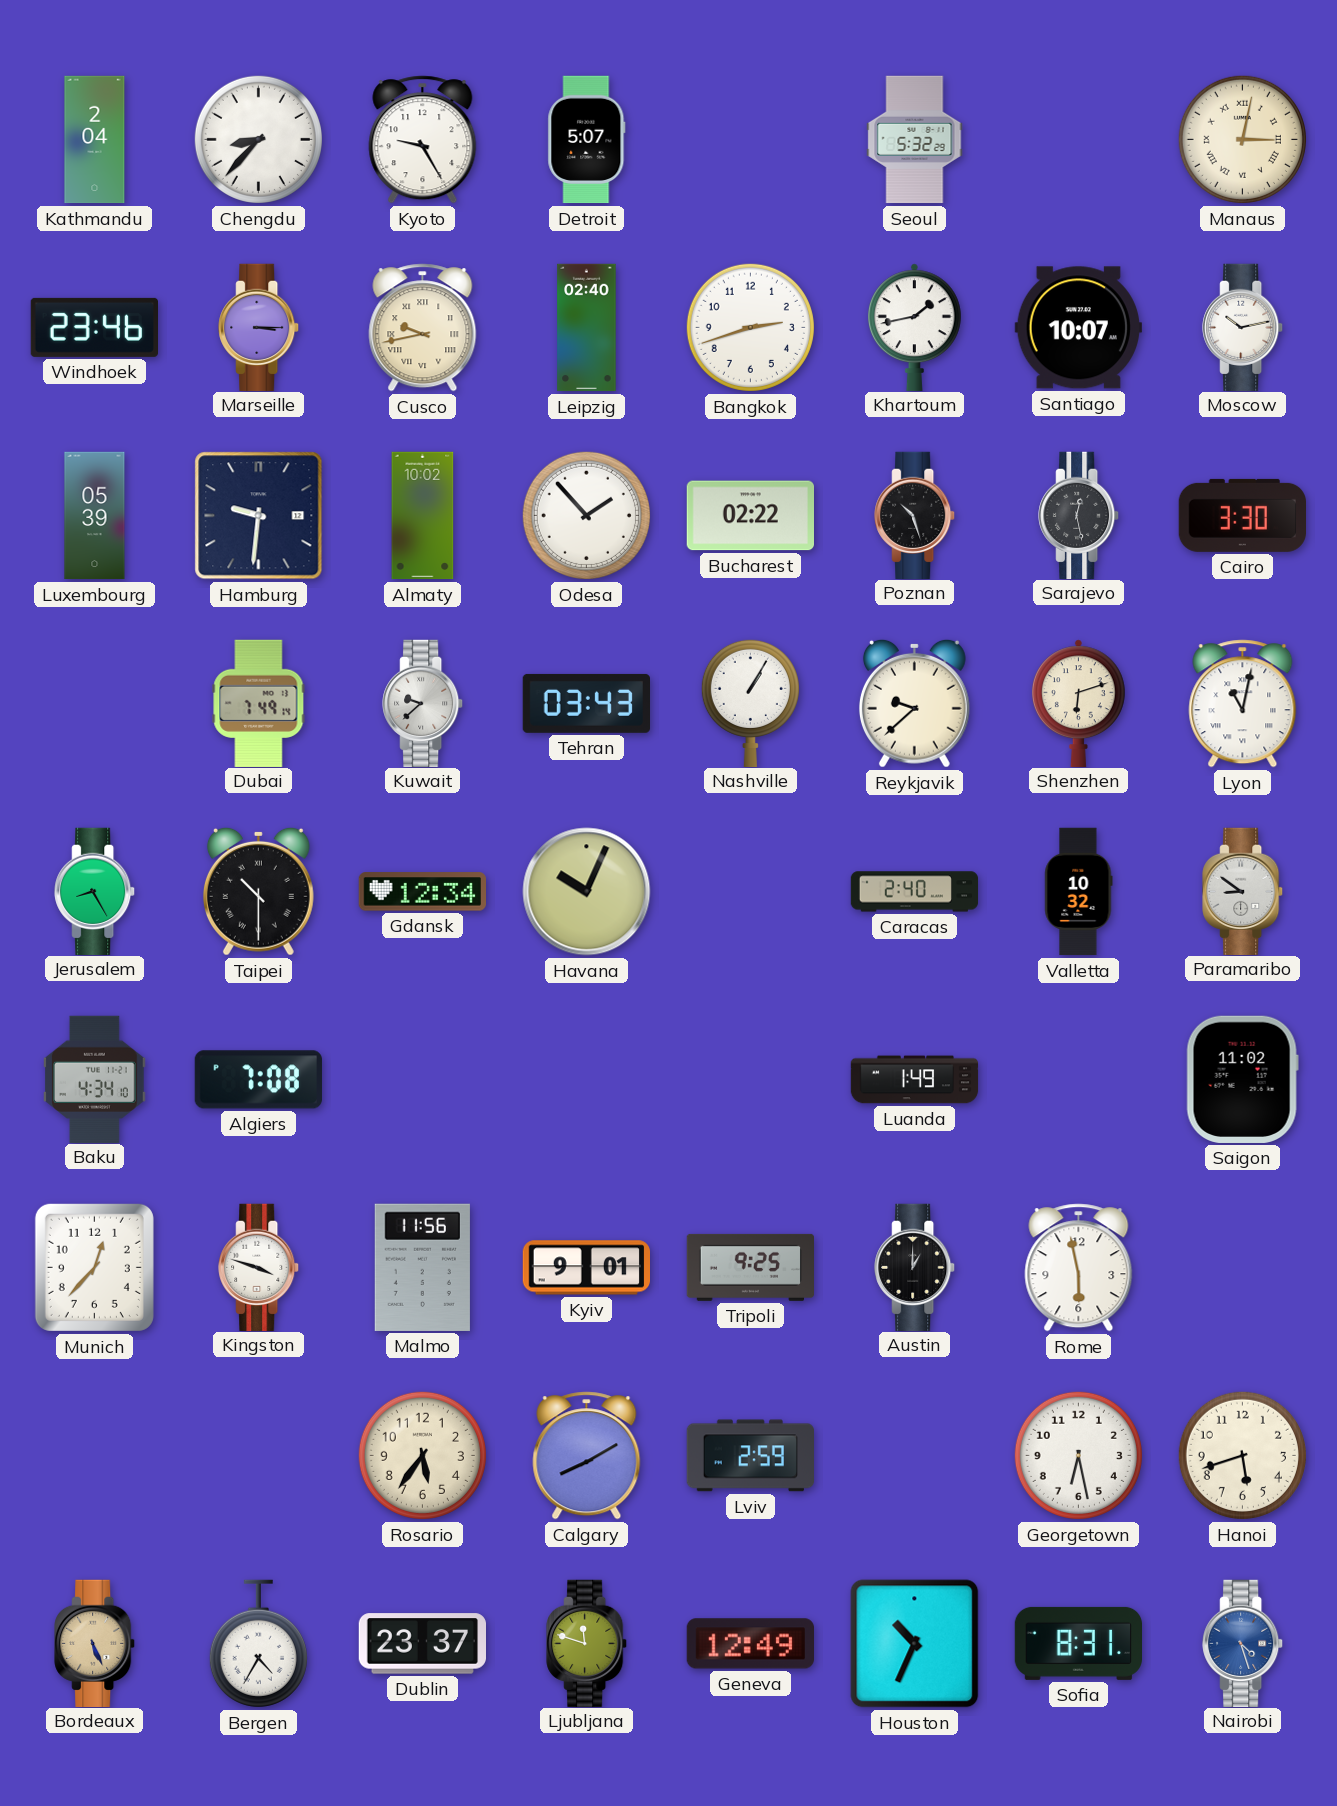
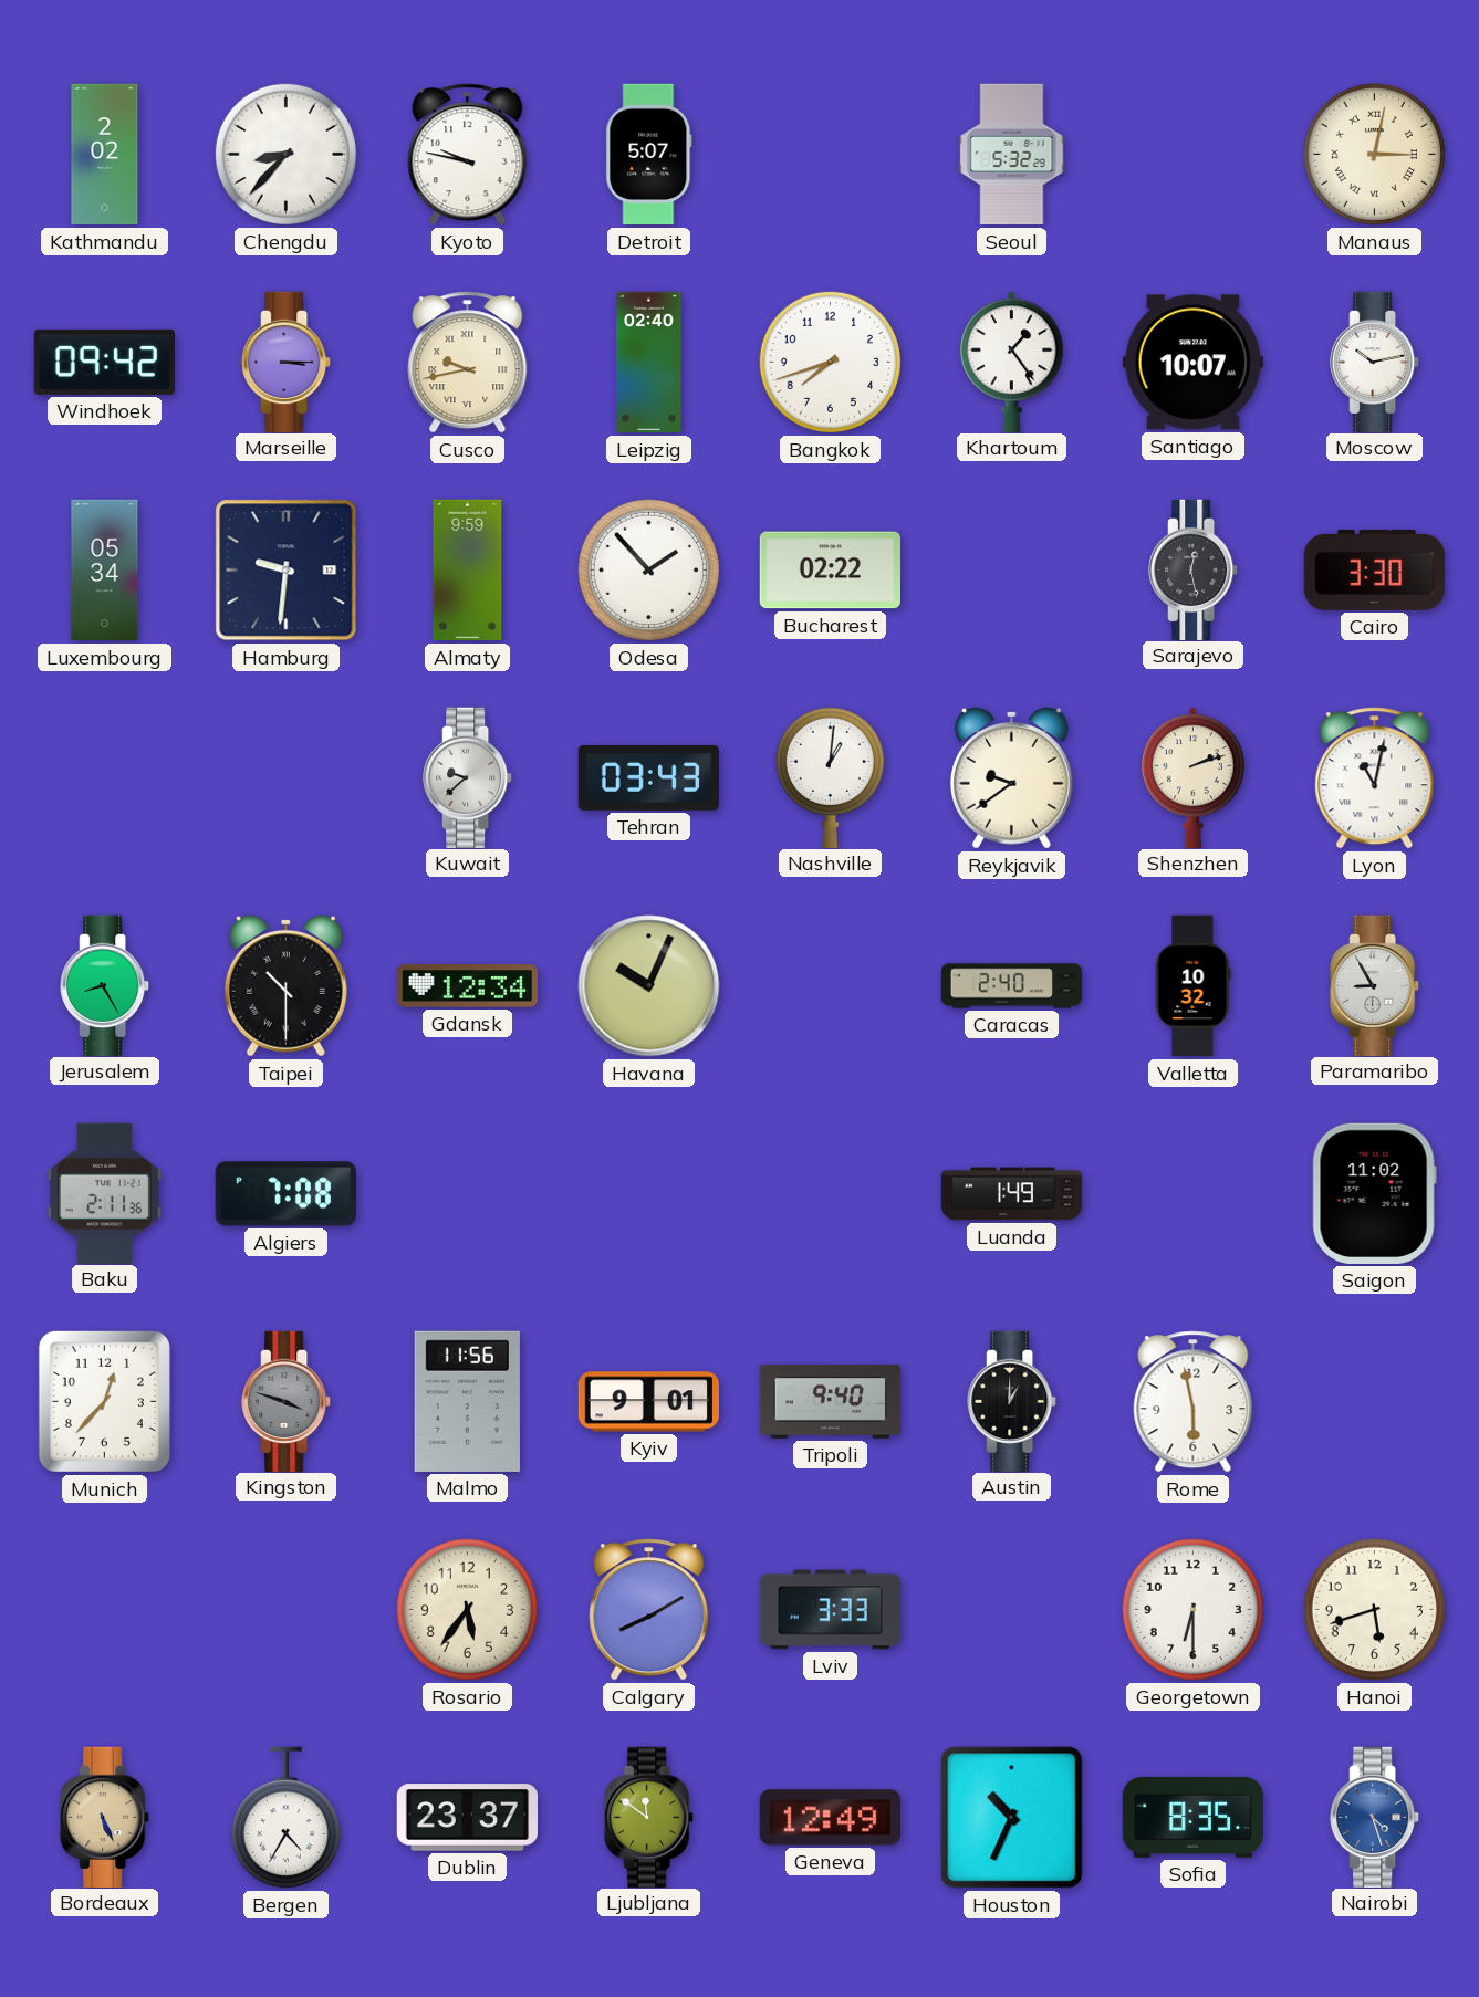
Kathmandu: 2:04 -> 2:02 (105, 155)
Kyoto: 9:25 -> 9:47 (468, 155)
Windhoek: 23:46 -> 09:42 (104, 362)
Bangkok: 2:42 -> 7:42 (830, 362)
Khartoum: 1:43 -> 1:24 (1011, 362)
Luxembourg: 05:39 -> 05:34 (105, 571)
Almaty: 10:02 -> 9:59 (468, 571)
Poznan: 10:27 -> none (915, 515)
Dubai: 7:49 -> none (259, 703)
Nashville: 1:05 -> 1:01 (830, 776)
Reykjavik: 9:38 -> 9:39 (1011, 777)
Shenzhen: 6:12 -> 2:12 (1192, 777)
Paramaribo: 8:51 -> 8:55 (1375, 985)
Baku: 4:34 -> 2:11 (105, 1193)
Kingston dial: white -> grey (287, 1401)
Tripoli: 9:25 -> 9:40 (830, 1401)
Lviv: 2:59 -> 3:33 (830, 1610)
Georgetown: 6:28 -> 6:30 (1192, 1609)
Ljubljana: 11:48 -> 11:51 (649, 1817)
Sofia: 8:31 -> 8:35 (1192, 1817)
